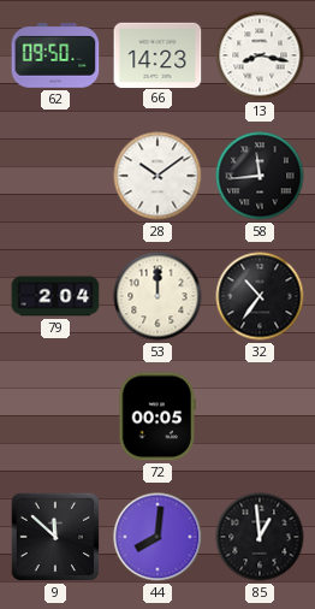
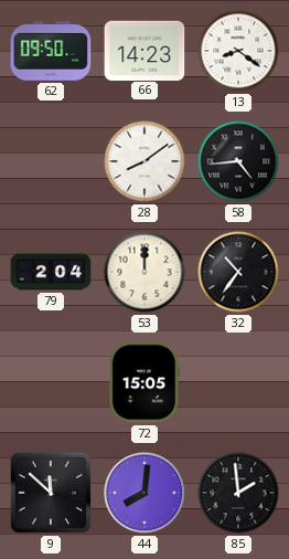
13: 8:17 -> 8:21 (238, 51)
28: 10:09 -> 8:09 (144, 161)
58: 11:44 -> 4:44 (238, 161)
72: 00:05 -> 15:05 (144, 382)
85: 12:59 -> 1:59 (238, 493)
